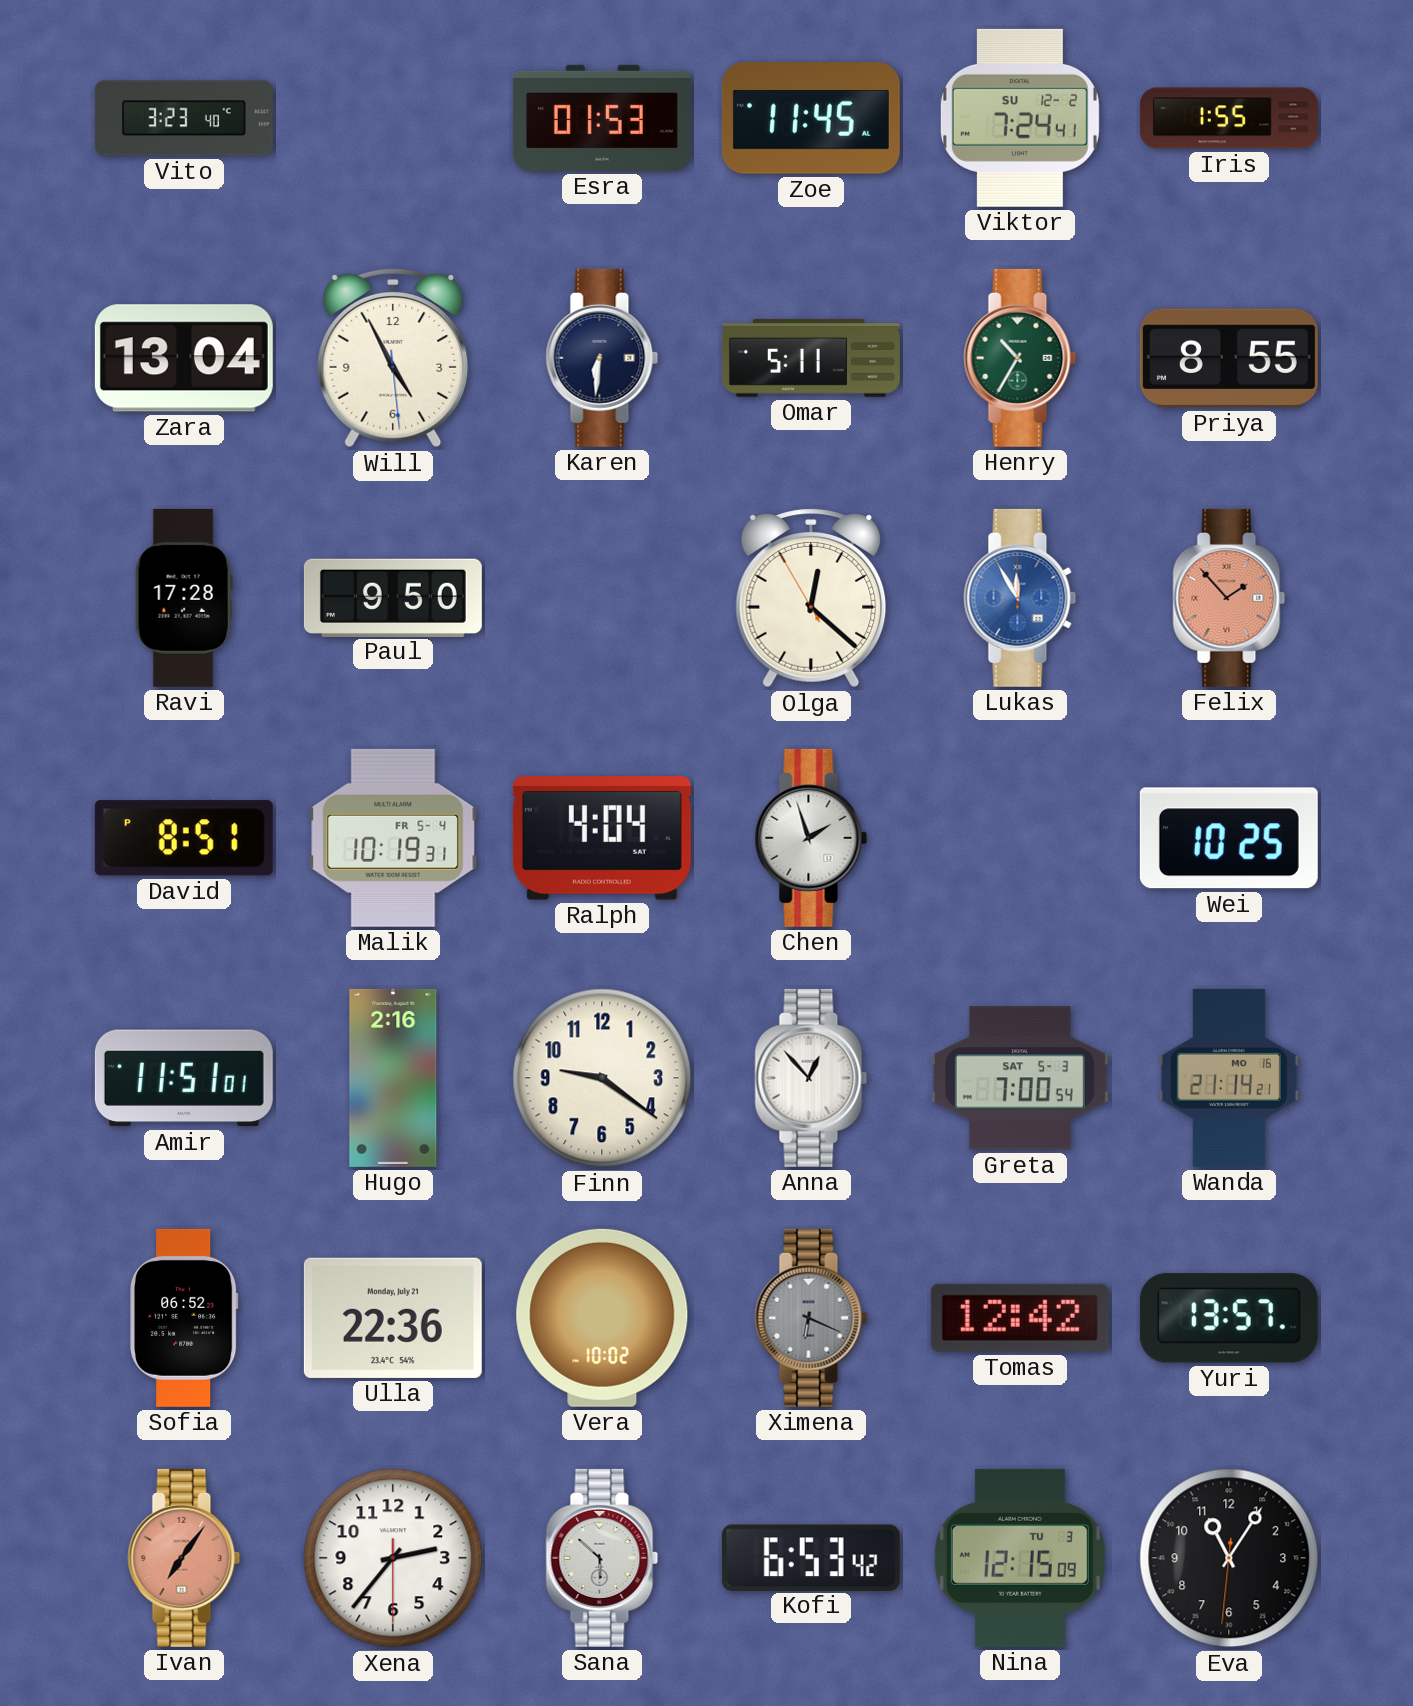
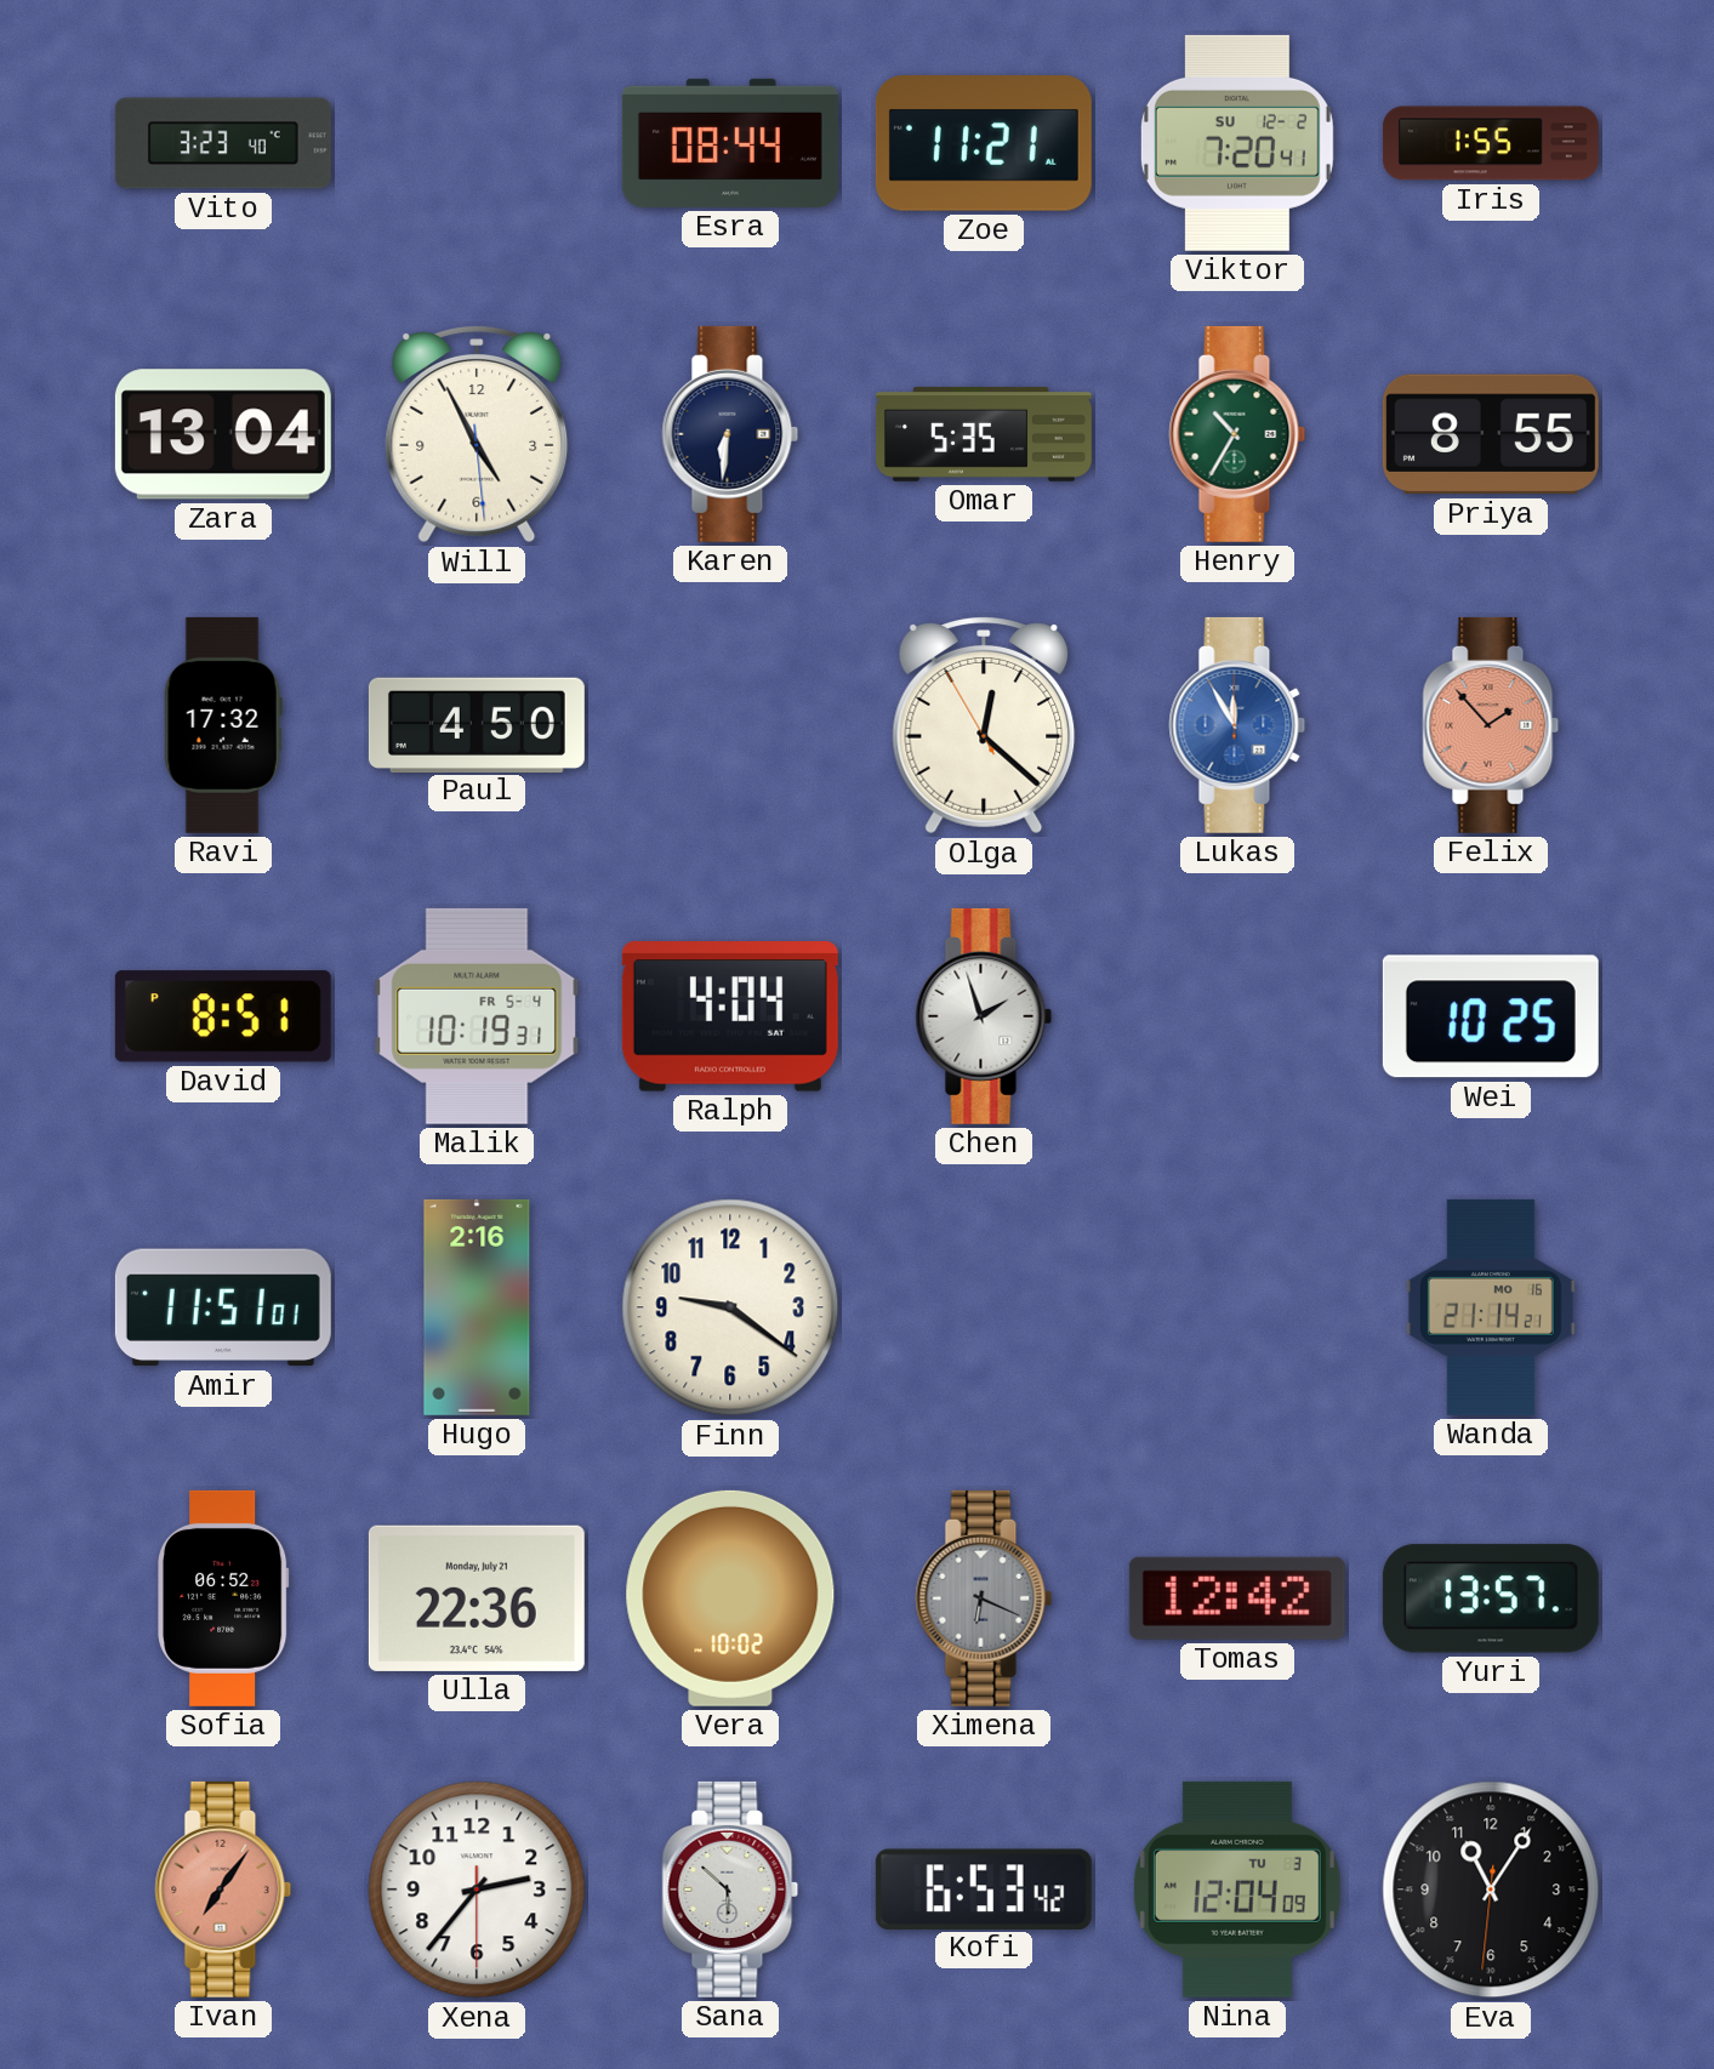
Esra: 01:53 -> 08:44 (730, 143)
Zoe: 11:45 -> 11:21 (984, 143)
Viktor: 7:24 -> 7:20 (1237, 143)
Omar: 5:11 -> 5:35 (984, 435)
Ravi: 17:28 -> 17:32 (223, 725)
Paul: 9:50 -> 4:50 (477, 724)
Anna: 12:53 -> none (811, 1078)
Greta: 7:00 -> none (1020, 1078)
Nina: 12:15 -> 12:04 (1237, 1890)
